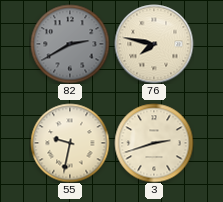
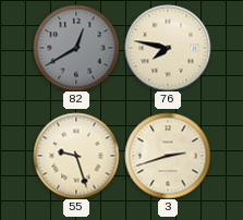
82: 2:40 -> 12:40 (76, 48)
55: 9:32 -> 9:27 (76, 156)
